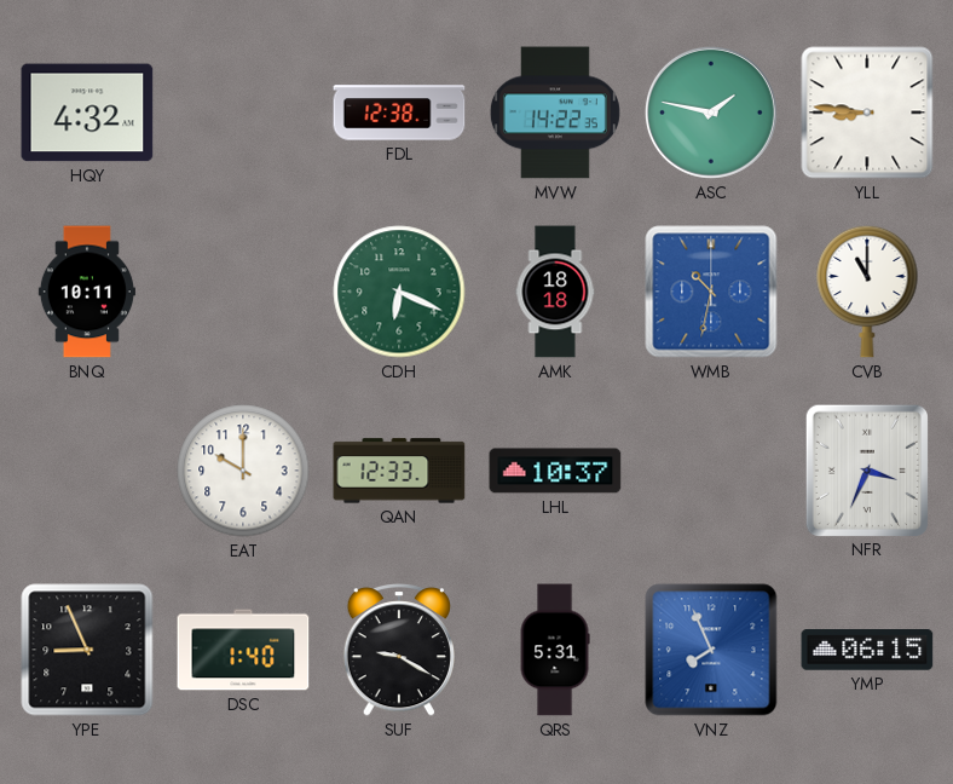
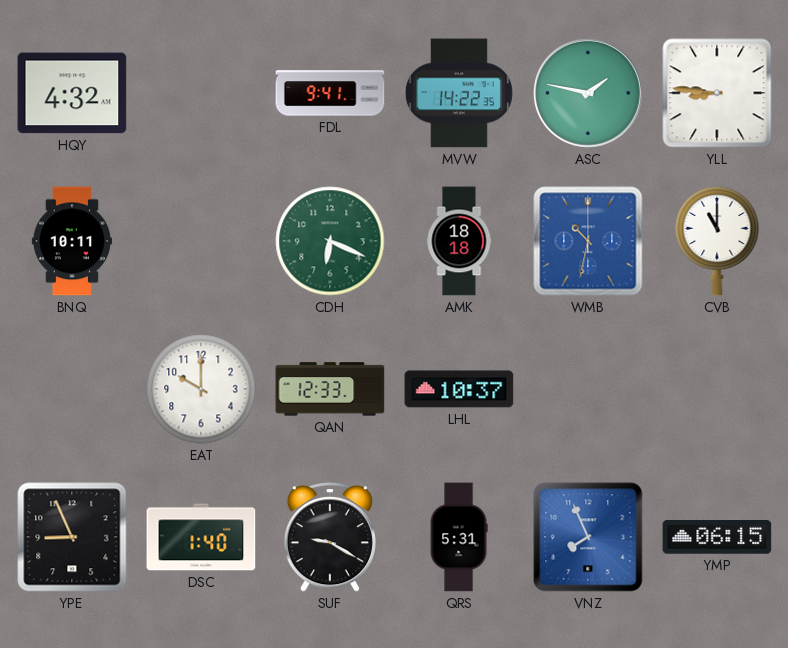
FDL: 12:38 -> 9:41 (330, 93)
NFR: 3:34 -> none (866, 469)
